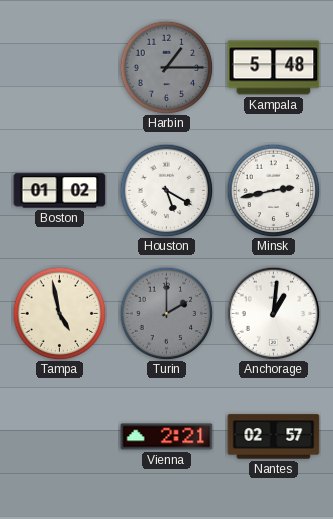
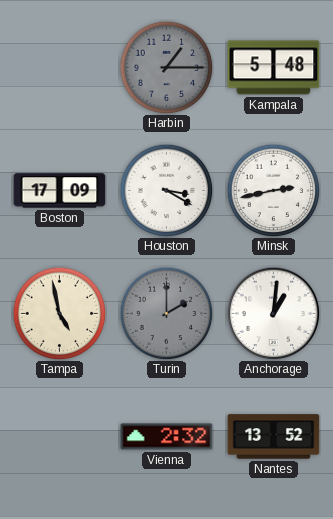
Boston: 01:02 -> 17:09 (60, 191)
Houston: 5:20 -> 3:20 (166, 190)
Vienna: 2:21 -> 2:32 (167, 437)
Nantes: 02:57 -> 13:52 (274, 437)
